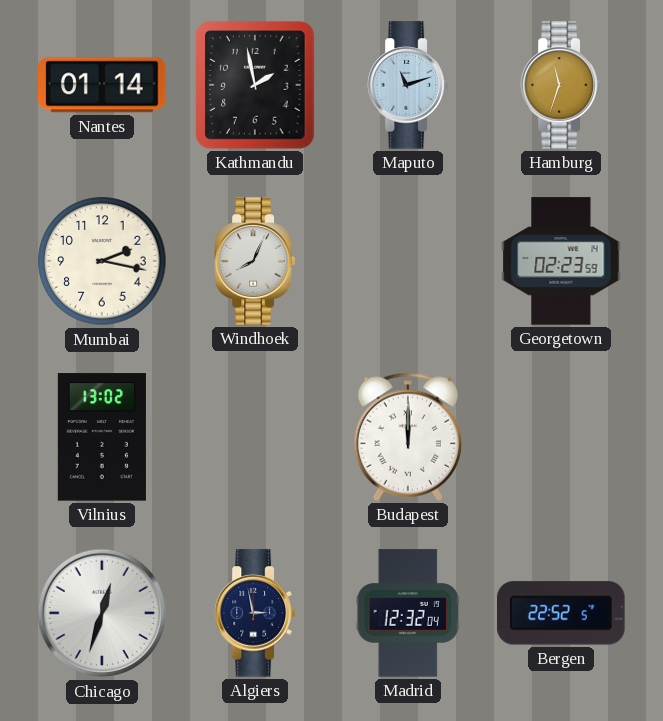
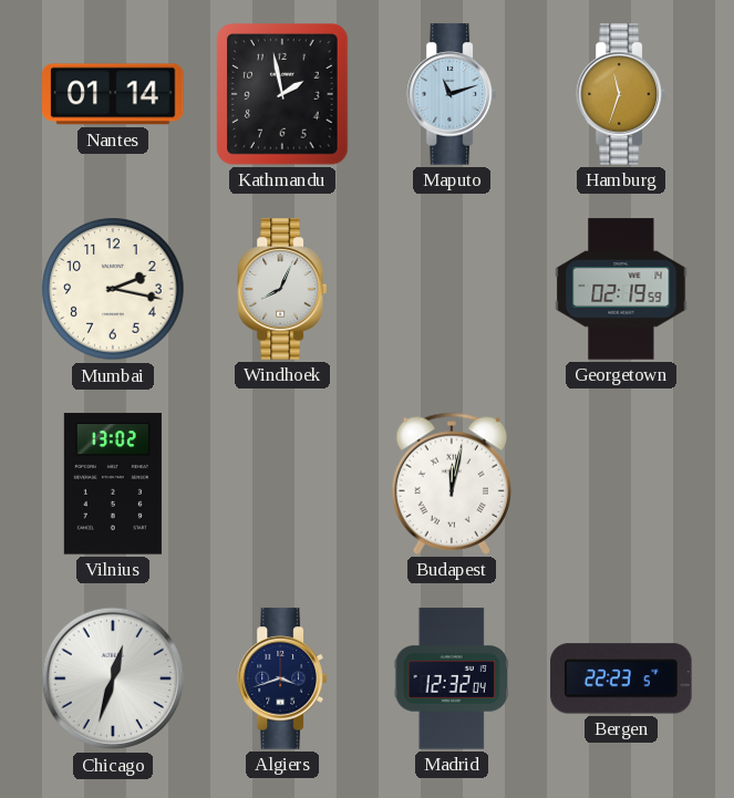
Georgetown: 02:23 -> 02:19 (621, 289)
Budapest: 12:00 -> 12:02 (451, 484)
Algiers: 2:58 -> 3:42 (281, 678)
Bergen: 22:52 -> 22:23 (621, 678)
